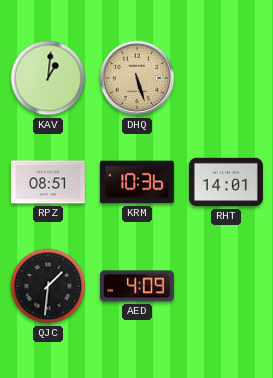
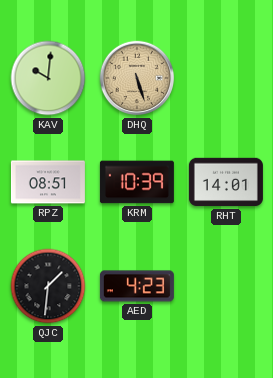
KAV: 1:01 -> 10:01 (48, 78)
KRM: 10:36 -> 10:39 (137, 182)
AED: 4:09 -> 4:23 (137, 286)
